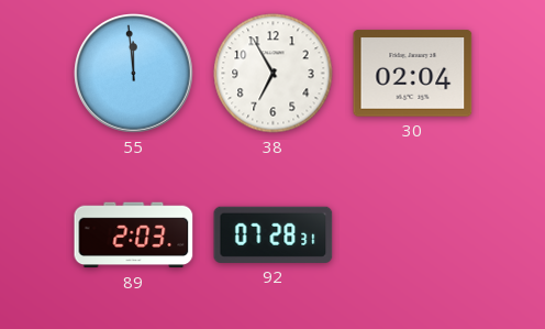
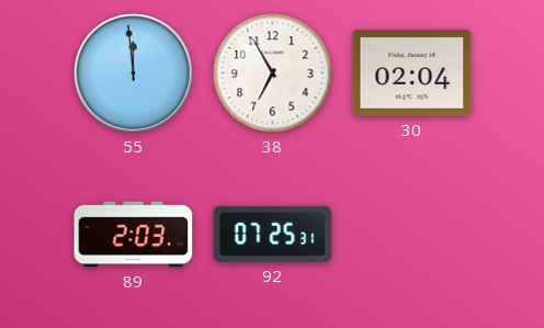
92: 07:28 -> 07:25 (273, 234)
